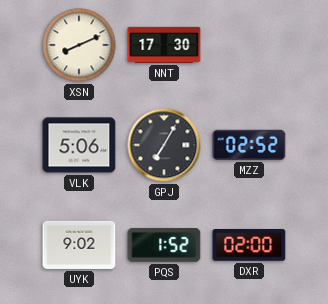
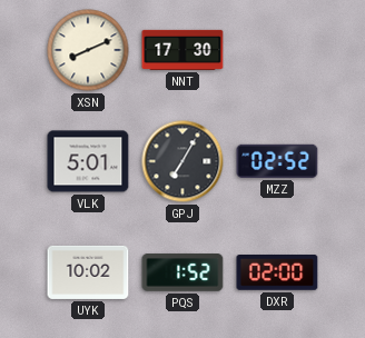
VLK: 5:06 -> 5:01 (88, 161)
UYK: 9:02 -> 10:02 (88, 272)
